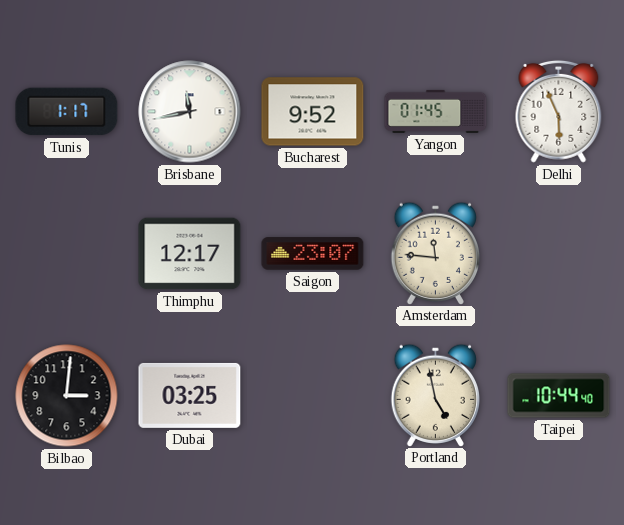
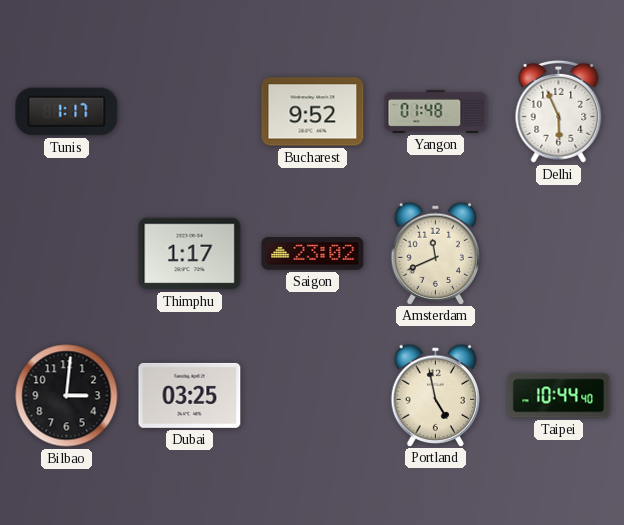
Brisbane: 11:43 -> none (190, 112)
Yangon: 01:45 -> 01:48 (436, 111)
Thimphu: 12:17 -> 1:17 (190, 254)
Saigon: 23:07 -> 23:02 (313, 254)
Amsterdam: 11:46 -> 11:41 (435, 253)
